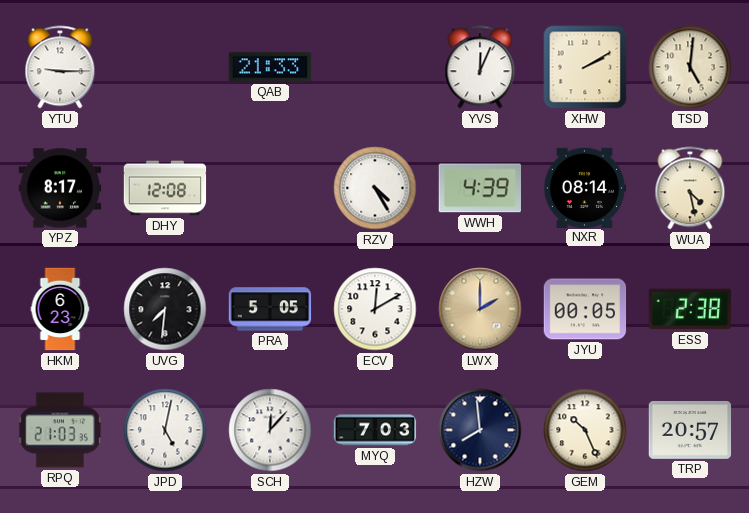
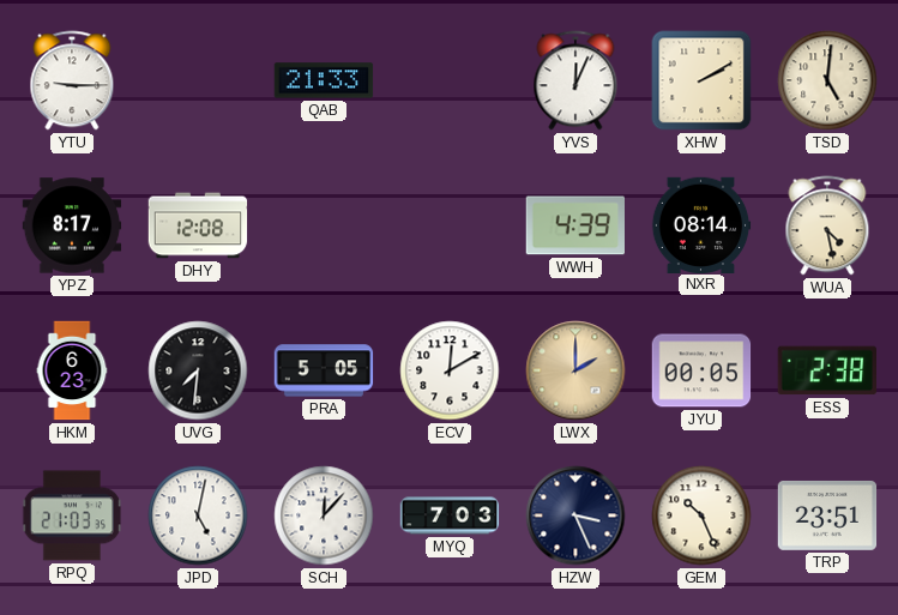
RZV: 4:25 -> none (375, 188)
HZW: 7:59 -> 3:26 (575, 515)
TRP: 20:57 -> 23:51 (827, 515)
